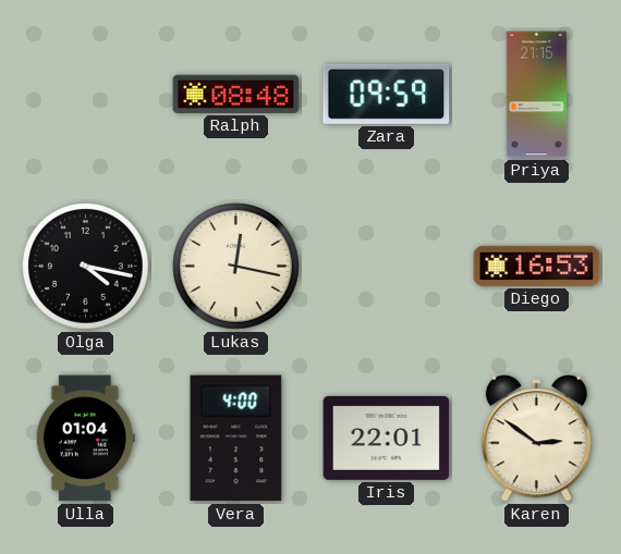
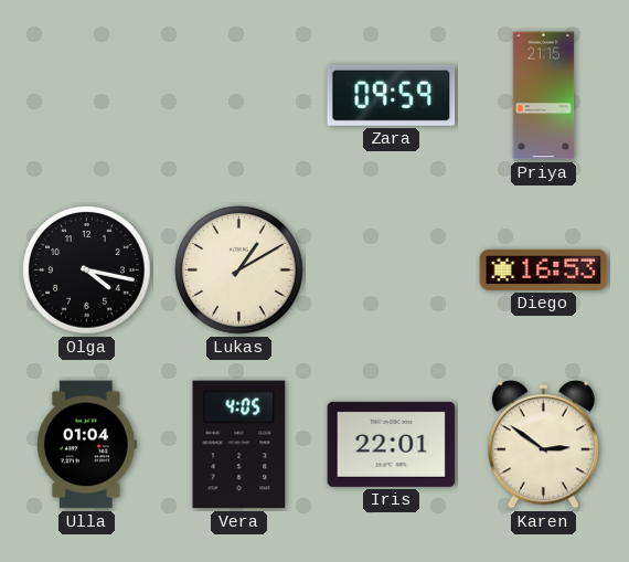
Ralph: 08:48 -> none (236, 94)
Lukas: 12:17 -> 1:10 (239, 271)
Vera: 4:00 -> 4:05 (239, 445)
